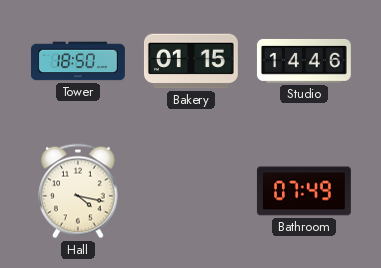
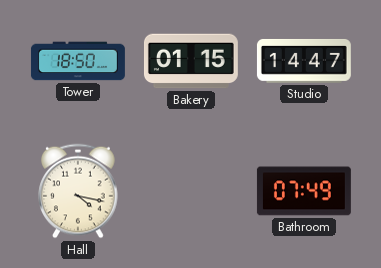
Studio: 14:46 -> 14:47 (304, 61)
